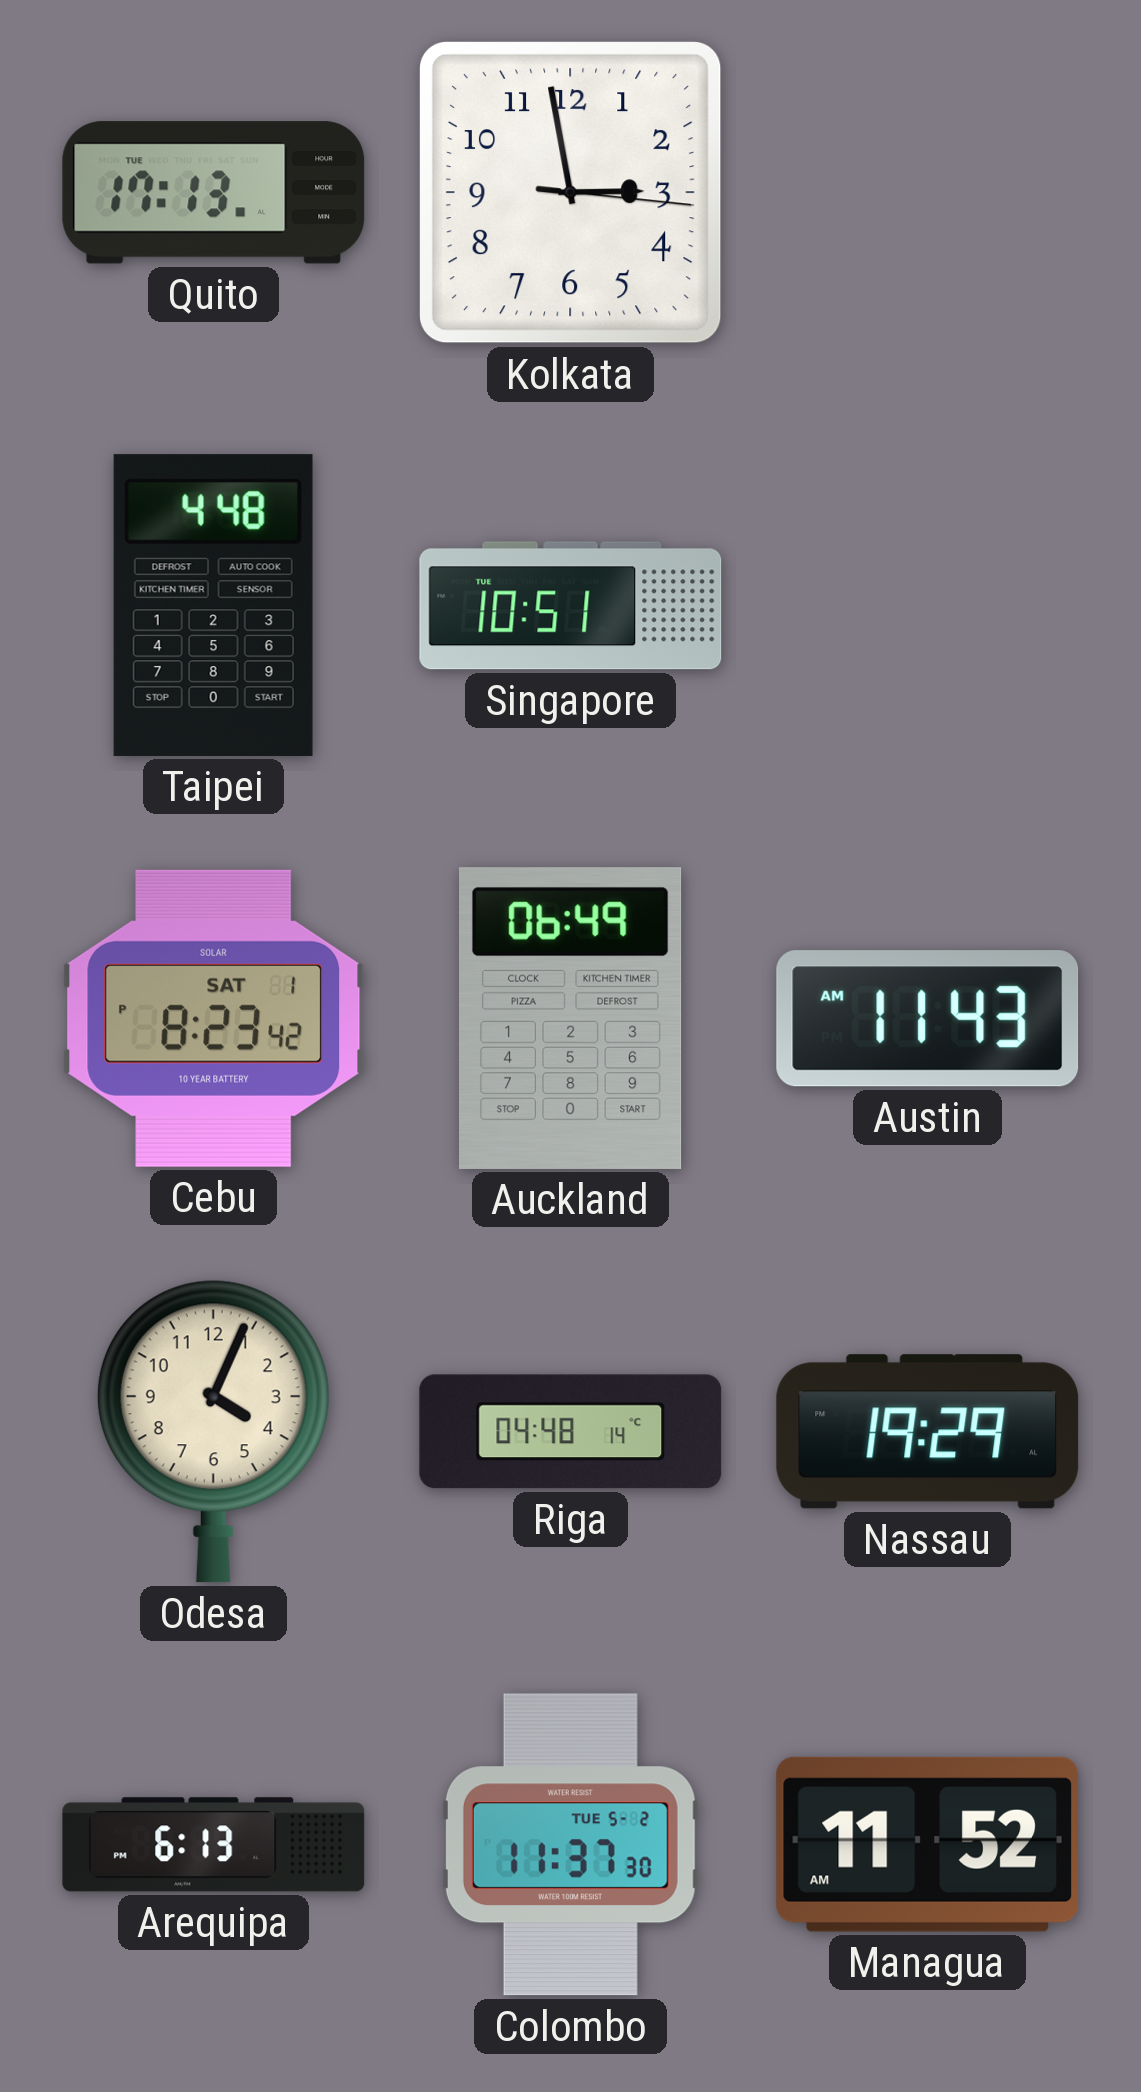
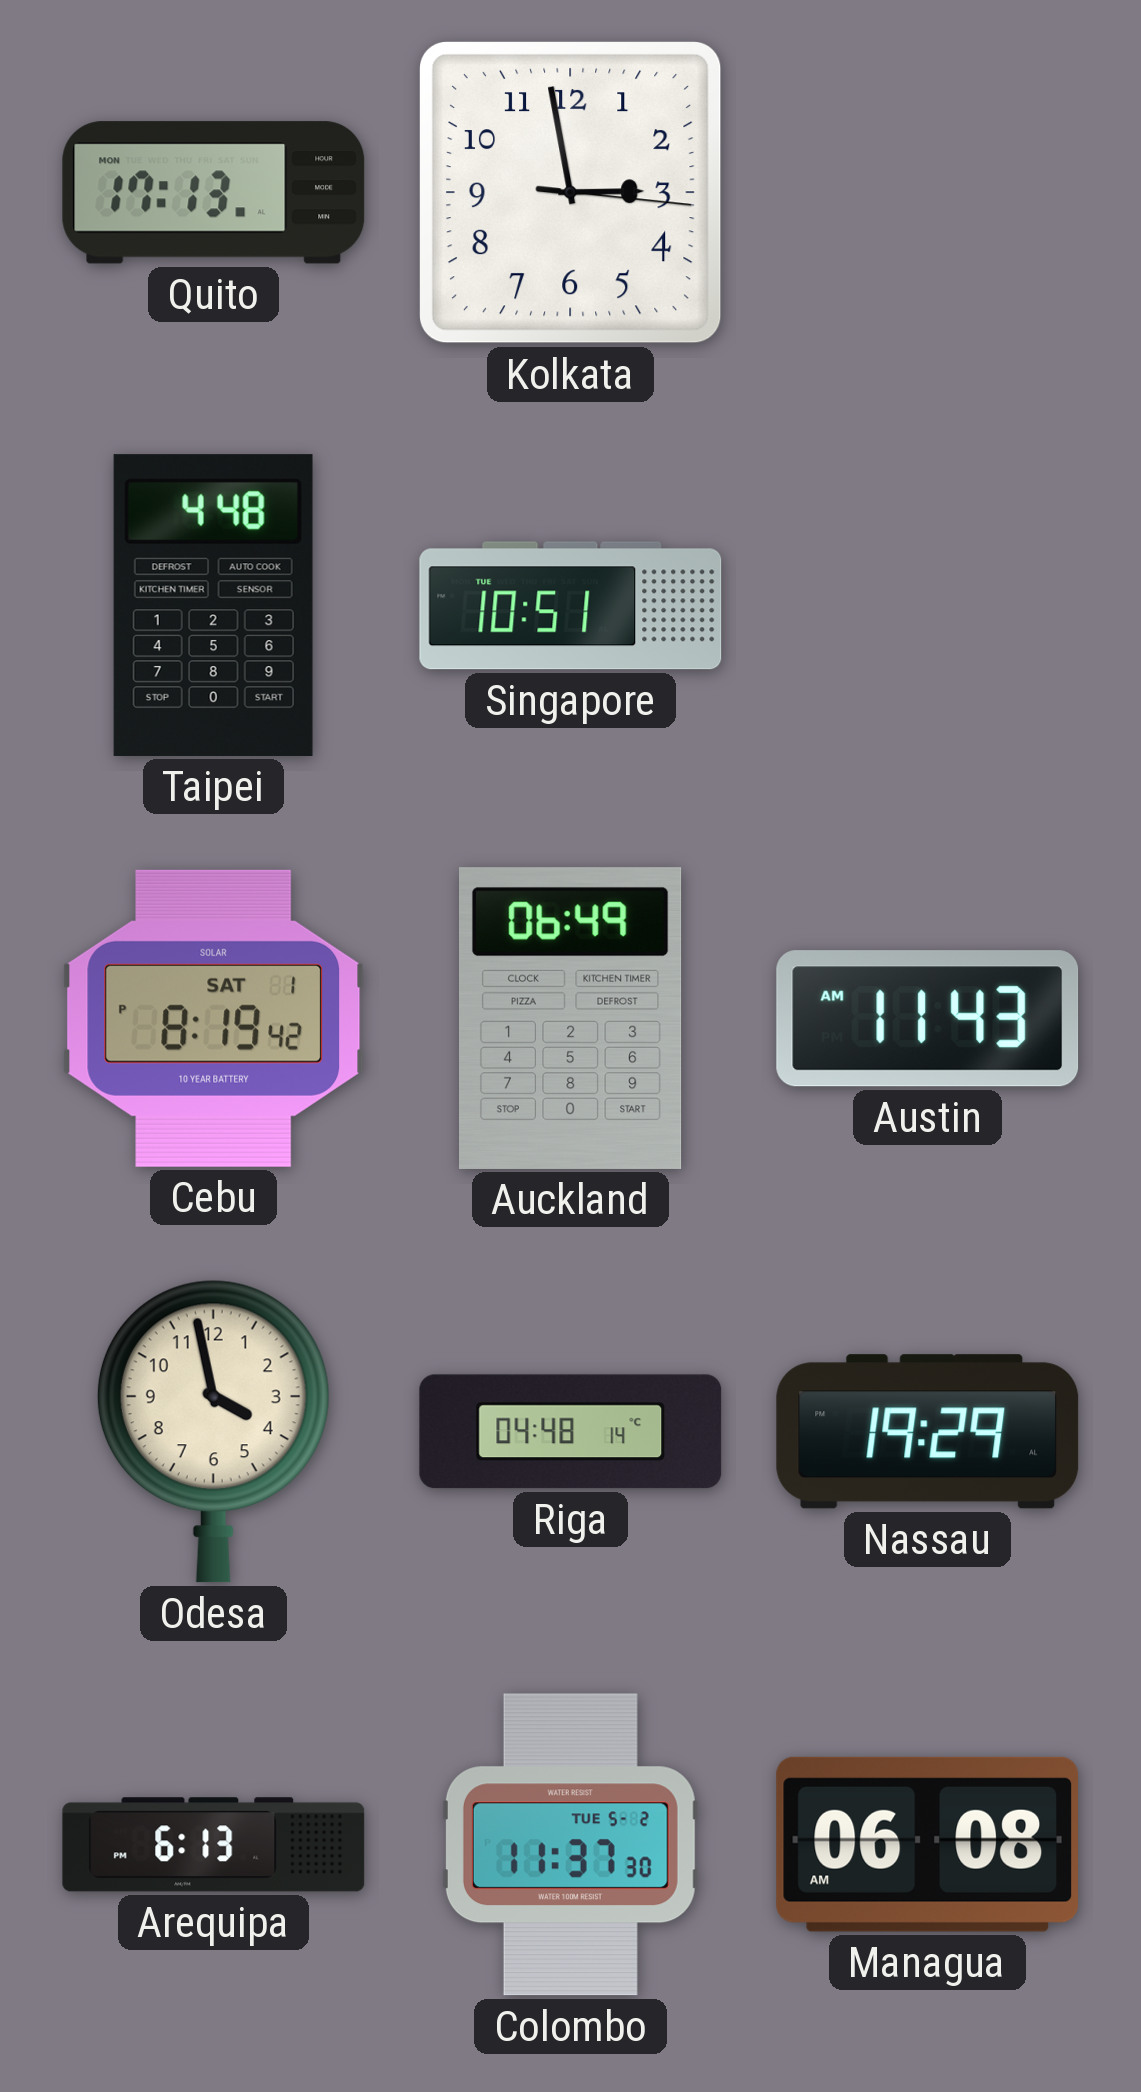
Quito date: TUE -> MON (214, 193)
Cebu: 8:23 -> 8:19 (214, 1018)
Odesa: 4:04 -> 3:58 (213, 1431)
Managua: 11:52 -> 06:08 (927, 1844)
